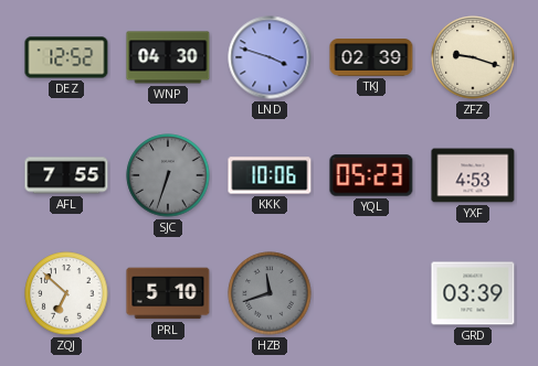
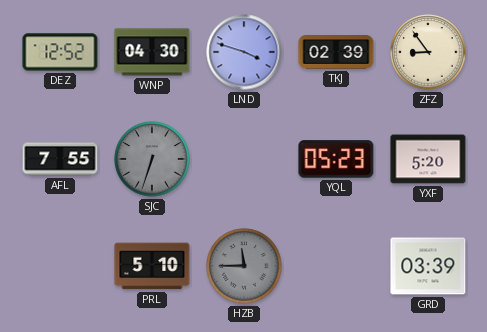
ZFZ: 9:18 -> 8:54 (428, 52)
KKK: 10:06 -> none (270, 175)
YXF: 4:53 -> 5:20 (428, 159)
ZQJ: 6:52 -> none (66, 293)
HZB: 11:42 -> 11:45 (244, 266)
